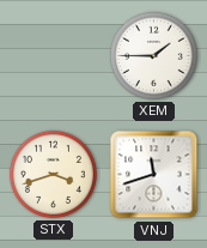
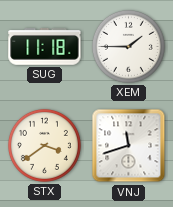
SUG: none -> 11:18 (45, 47)
STX: 3:42 -> 3:39 (44, 145)
